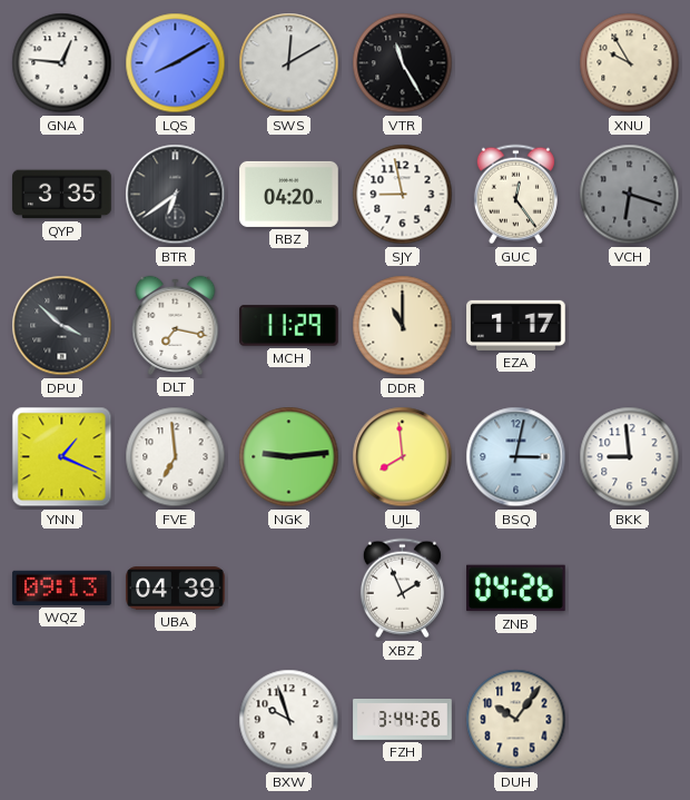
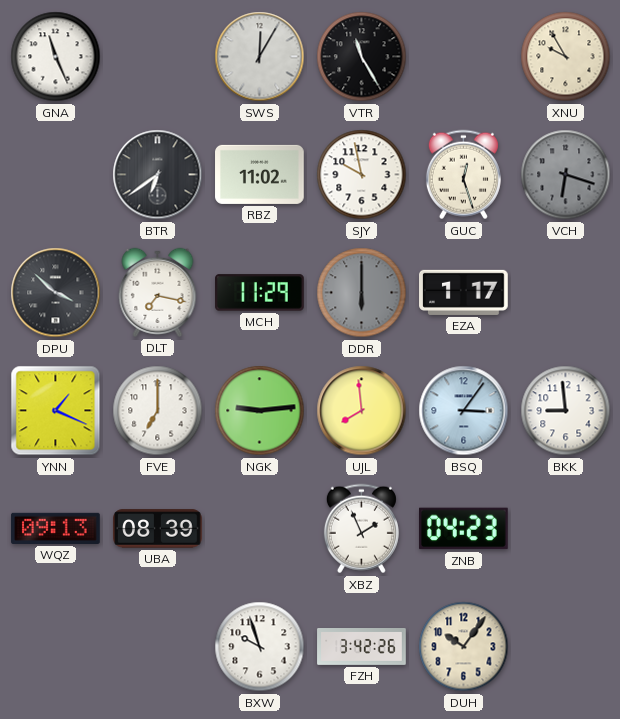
GNA: 12:46 -> 11:26 (56, 57)
LQS: 8:10 -> none (176, 63)
SWS: 12:10 -> 12:05 (260, 57)
QYP: 3:35 -> none (62, 195)
RBZ: 04:20 -> 11:02 (260, 174)
SJY: 8:58 -> 9:58 (362, 175)
GUC: 12:24 -> 12:27 (463, 175)
DDR: 11:00 -> 6:00 (362, 293)
DDR dial: cream -> grey (362, 293)
FVE: 6:59 -> 7:00 (158, 411)
BSQ: 3:02 -> 3:06 (464, 411)
UBA: 04:39 -> 08:39 (158, 529)
ZNB: 04:26 -> 04:23 (464, 529)
FZH: 3:44 -> 3:42 (362, 647)
